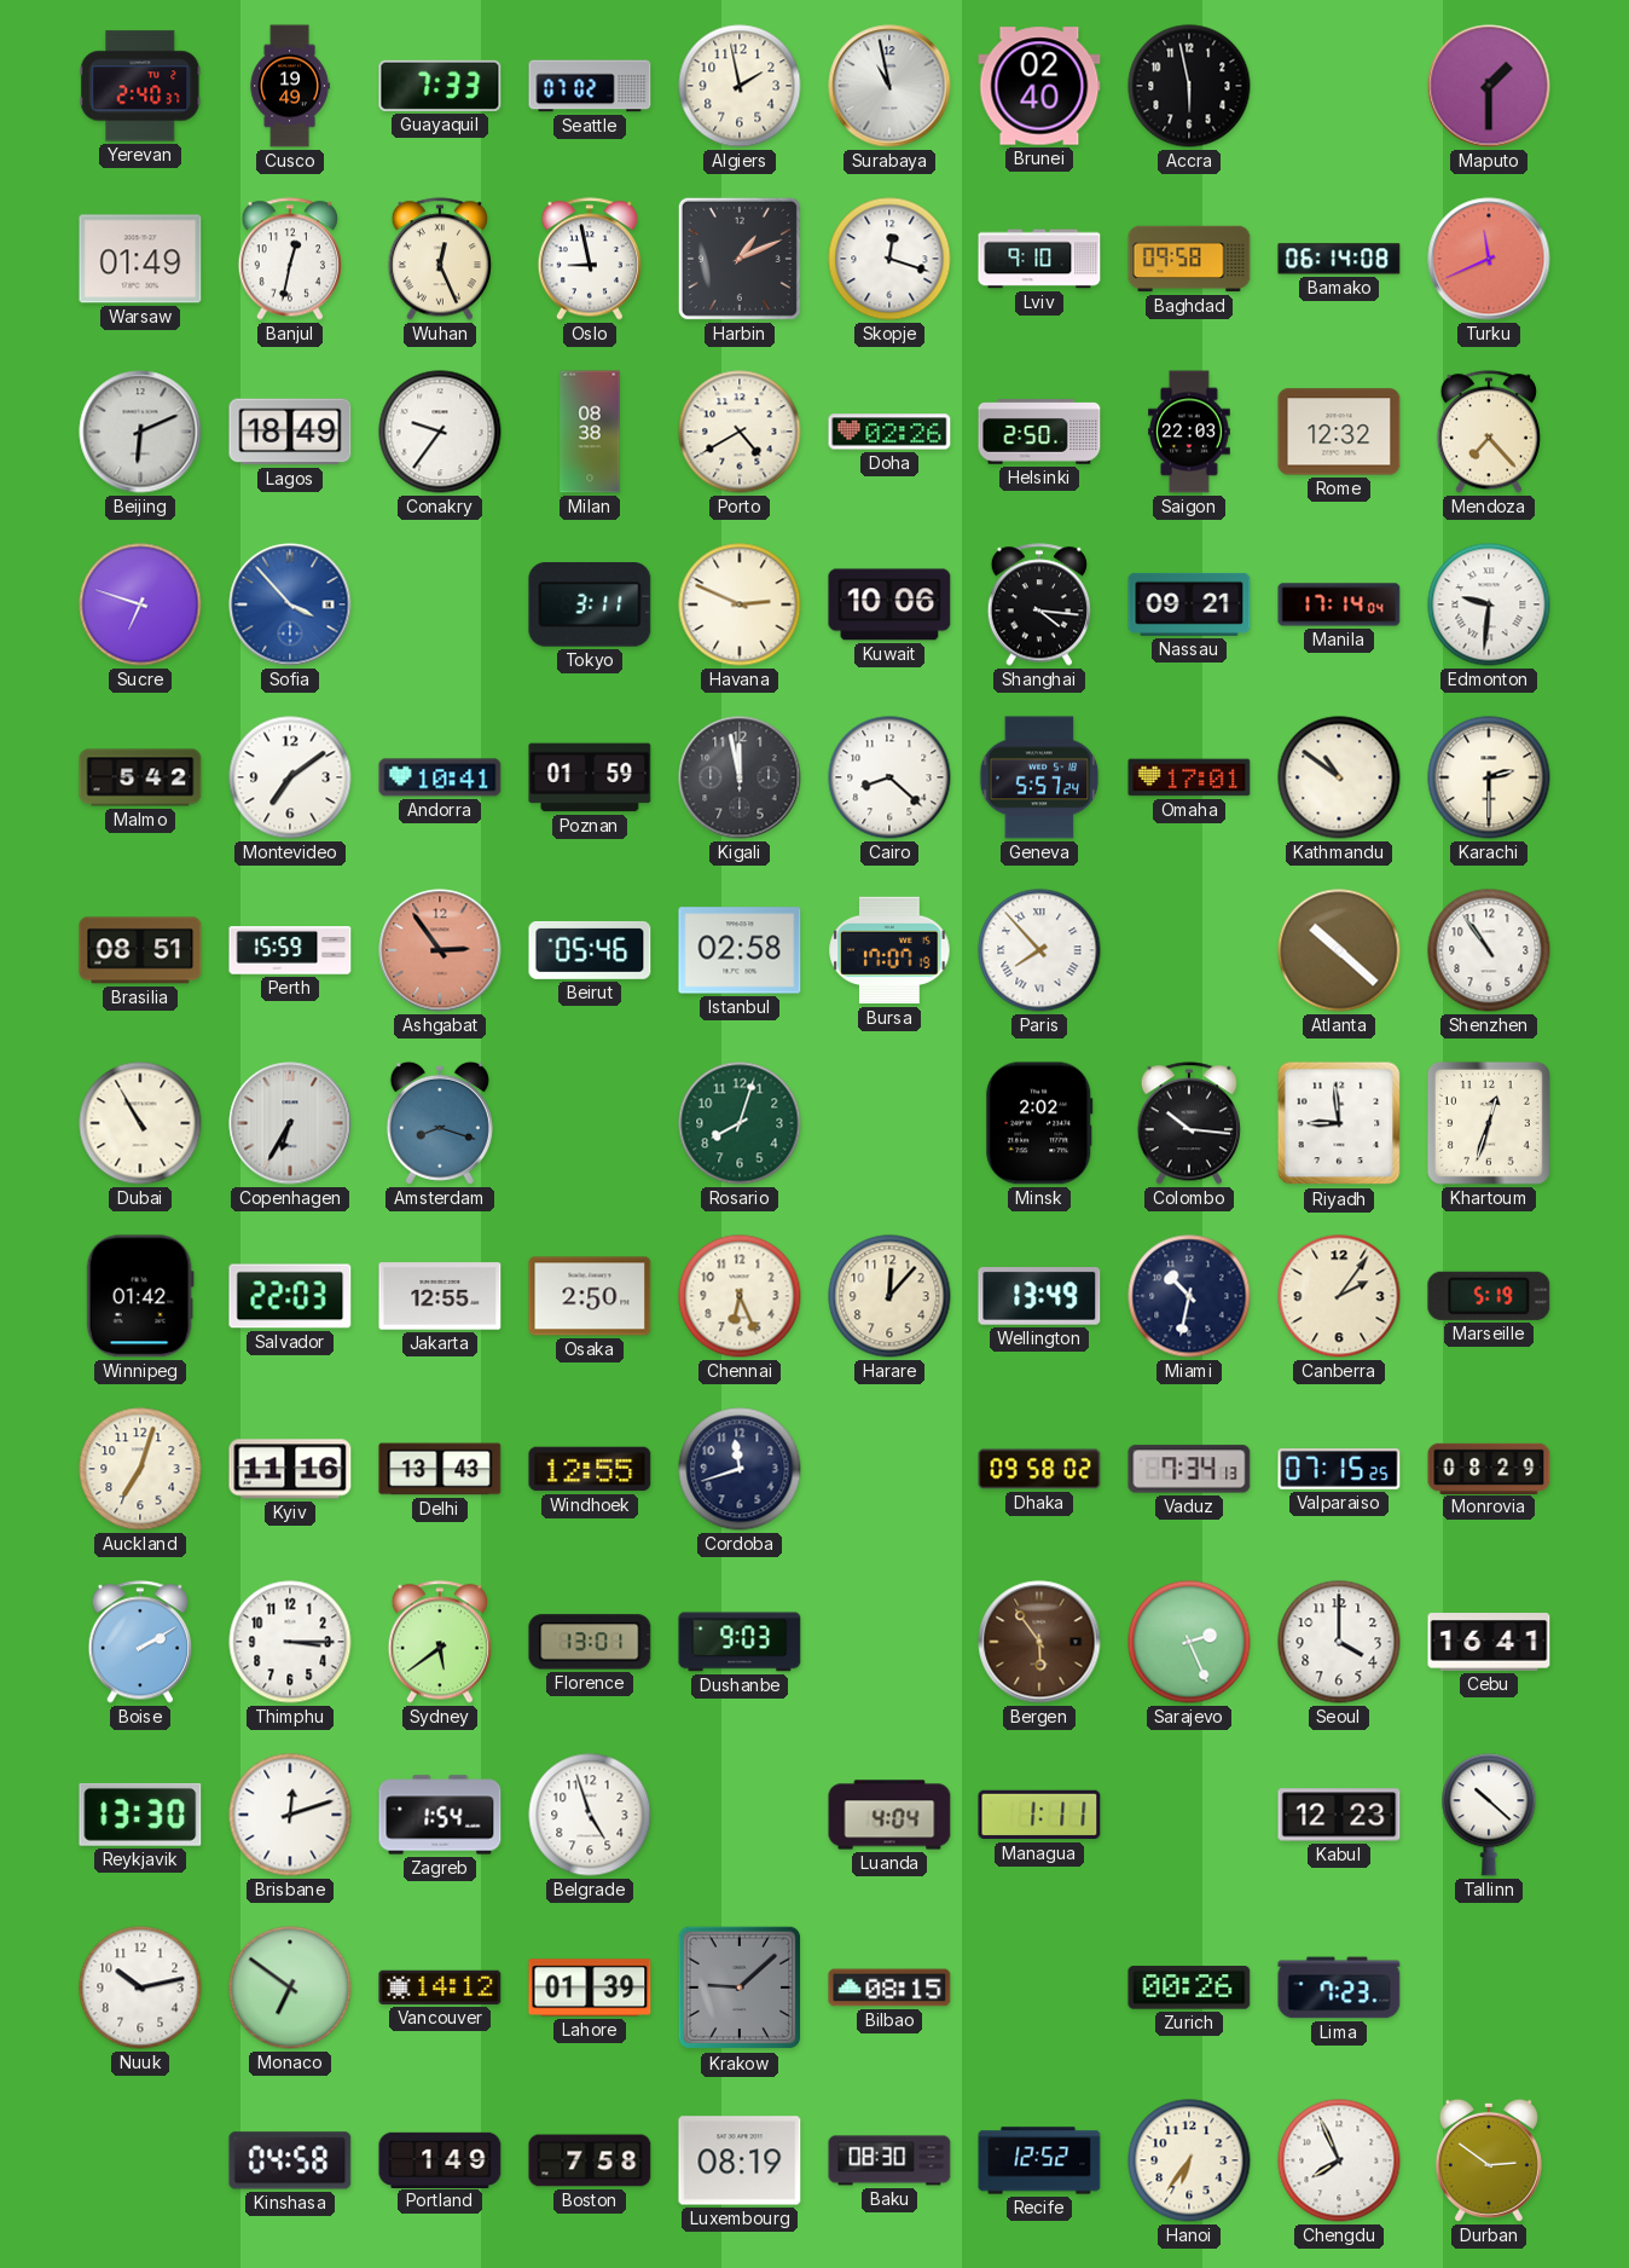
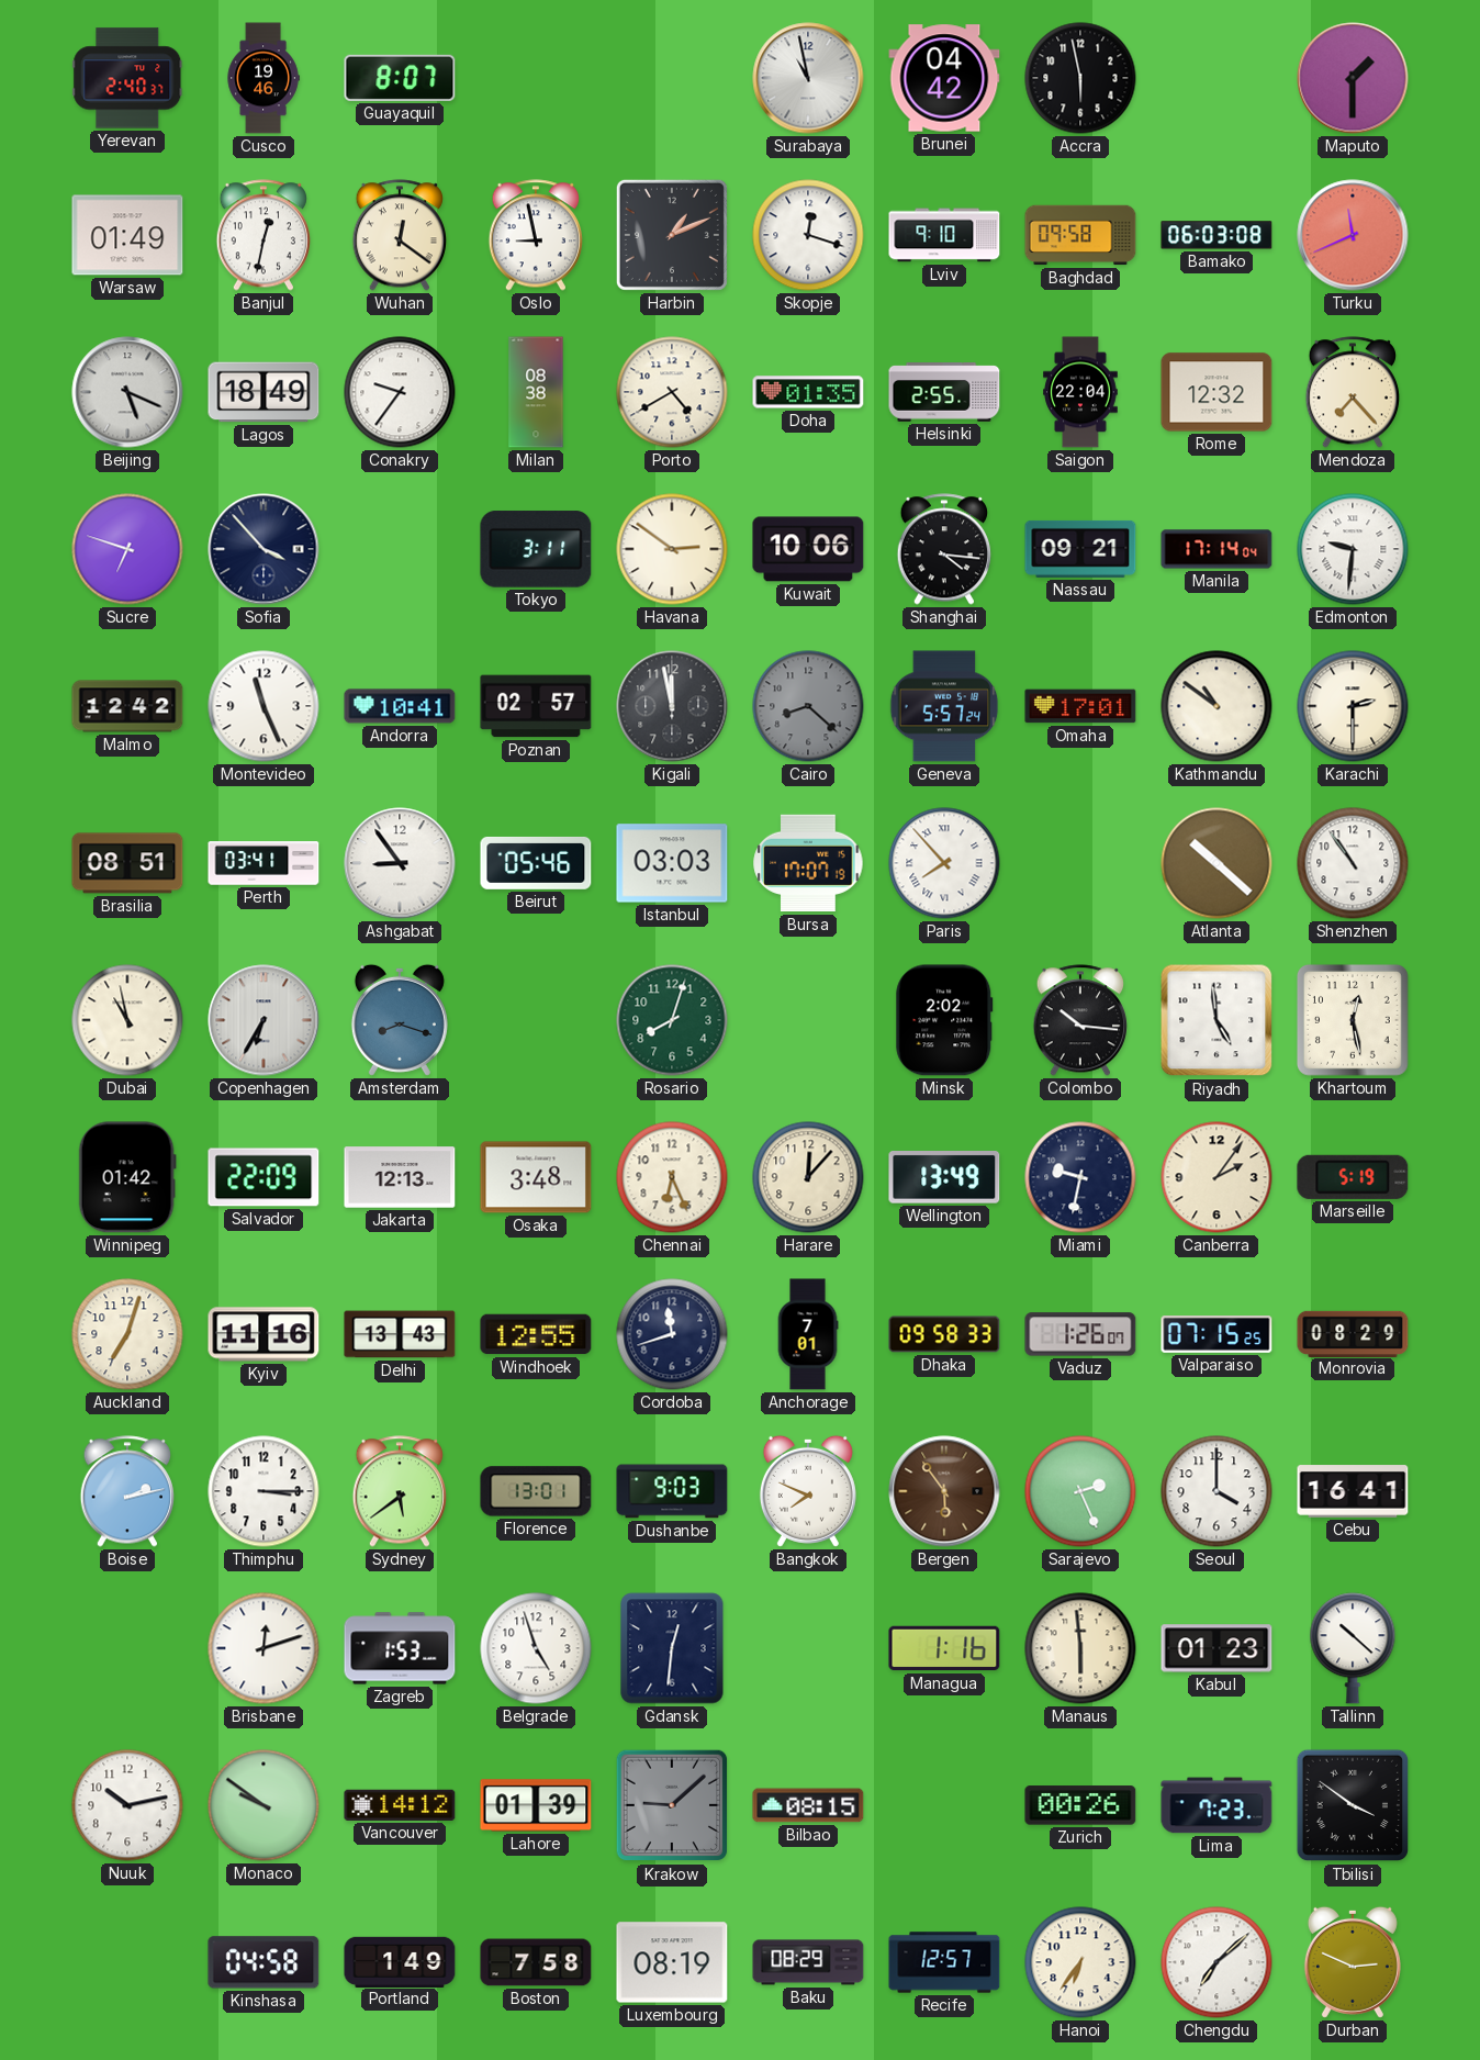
Cusco: 19:49 -> 19:46 (264, 78)
Guayaquil: 7:33 -> 8:07 (400, 78)
Seattle: 07:02 -> none (590, 86)
Algiers: 1:58 -> none (740, 86)
Brunei: 02:40 -> 04:42 (944, 78)
Wuhan: 12:26 -> 12:21 (399, 235)
Bamako: 06:14 -> 06:03 (1216, 235)
Beijing: 6:11 -> 5:19 (127, 392)
Doha: 02:26 -> 01:35 (808, 392)
Helsinki: 2:50 -> 2:55 (944, 392)
Saigon: 22:03 -> 22:04 (1080, 392)
Sofia dial: blue -> navy (264, 549)
Havana: 2:49 -> 2:51 (672, 549)
Malmo: 5:42 -> 12:42 (127, 706)
Montevideo: 7:09 -> 11:26 (264, 706)
Poznan: 01:59 -> 02:57 (536, 706)
Cairo dial: white -> grey (808, 706)
Perth: 15:59 -> 03:41 (264, 863)
Ashgabat: 2:54 -> 8:54 (400, 863)
Ashgabat dial: salmon -> white (400, 863)
Istanbul: 02:58 -> 03:03 (672, 863)
Dubai: 10:55 -> 10:58 (127, 1020)
Riyadh: 8:59 -> 4:59 (1216, 1020)
Khartoum: 12:33 -> 12:28 (1353, 1020)
Salvador: 22:03 -> 22:09 (264, 1177)
Jakarta: 12:55 -> 12:13 (400, 1177)
Osaka: 2:50 -> 3:48 (536, 1177)
Miami: 10:32 -> 9:32 (1080, 1177)
Anchorage: none -> 7:01 (808, 1334)
Dhaka: 09:58:02 -> 09:58:33 (944, 1334)
Vaduz: 7:34 -> 1:26 (1080, 1334)
Boise: 2:10 -> 2:13 (126, 1491)
Bangkok: none -> 7:49 (808, 1491)
Reykjavik: 13:30 -> none (140, 1815)
Zagreb: 1:54 -> 1:53 (400, 1648)
Gdansk: none -> 12:31 (672, 1648)
Luanda: 4:04 -> none (889, 1815)
Managua: 1:11 -> 1:16 (944, 1648)
Manaus: none -> 5:59 (1080, 1648)
Kabul: 12:23 -> 01:23 (1216, 1648)
Monaco: 6:51 -> 9:51 (264, 1805)
Tbilisi: none -> 3:51 (1353, 1805)
Baku: 08:30 -> 08:29 (808, 1962)
Recife: 12:52 -> 12:57 (944, 1962)
Chengdu: 7:56 -> 7:08 (1216, 1962)
Durban: 2:51 -> 2:49 (1353, 1962)
